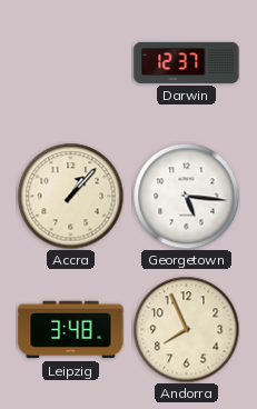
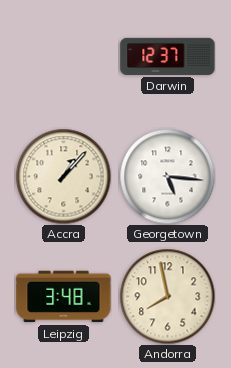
Andorra: 7:56 -> 7:58 (167, 296)
